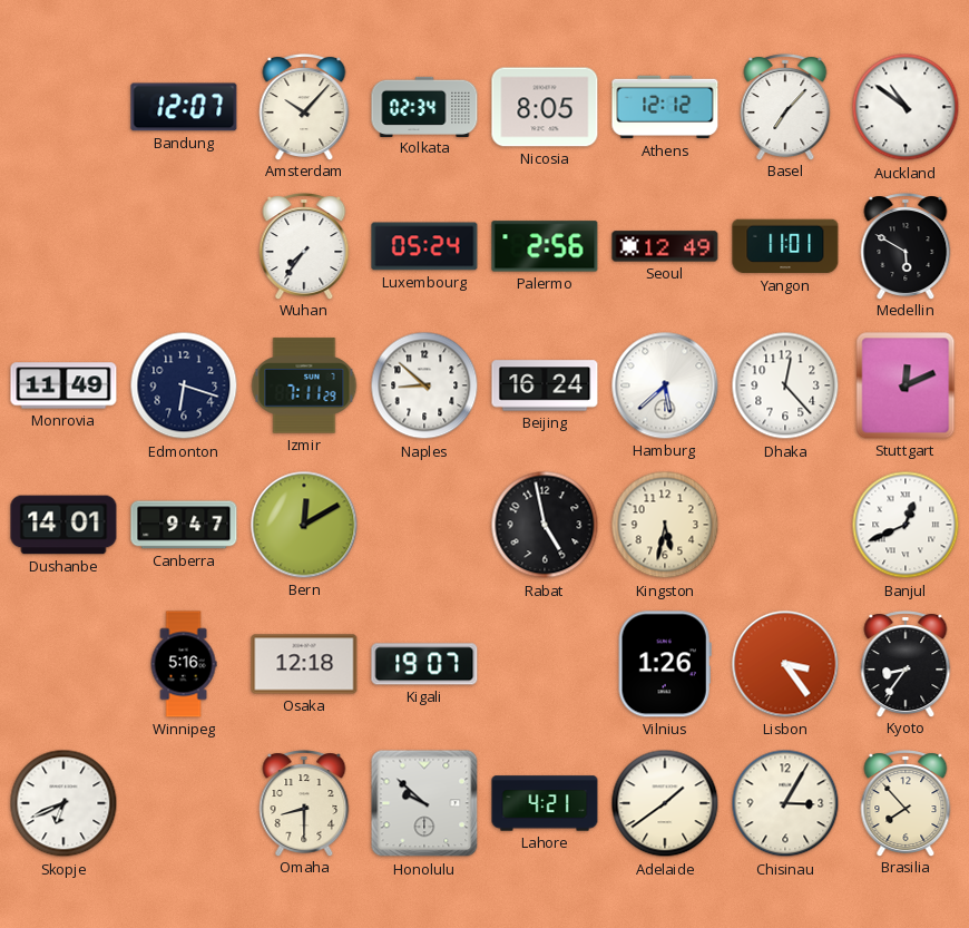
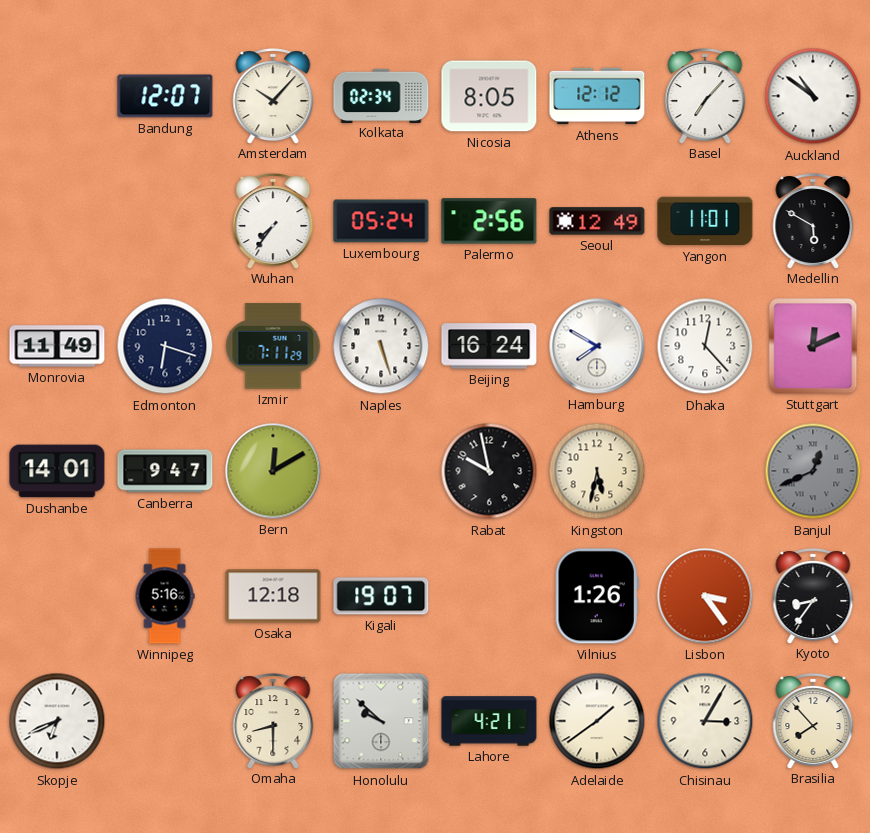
Naples: 8:52 -> 5:27 (381, 346)
Hamburg: 5:38 -> 7:50 (597, 346)
Rabat: 4:58 -> 9:58 (489, 471)
Banjul dial: white -> grey (813, 471)
